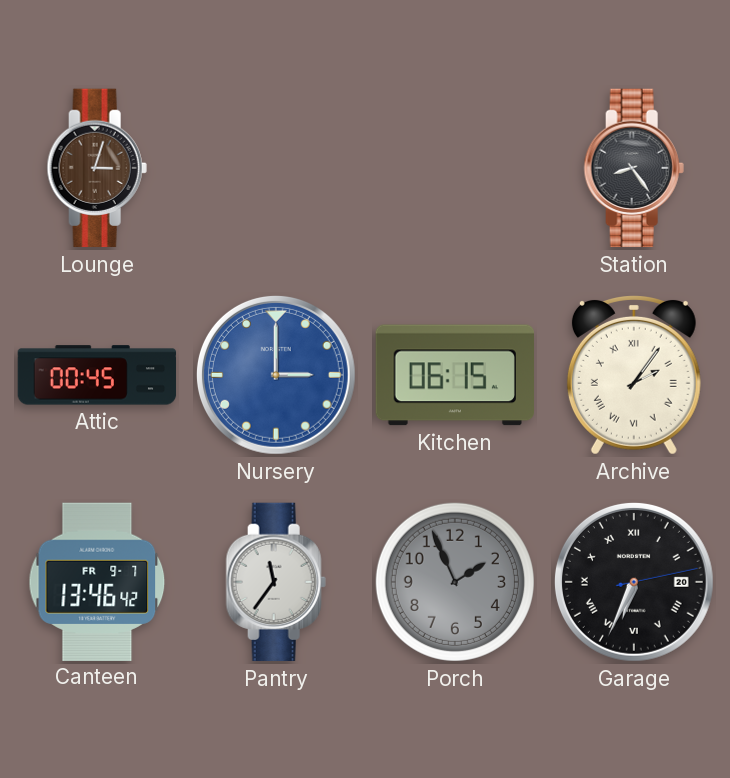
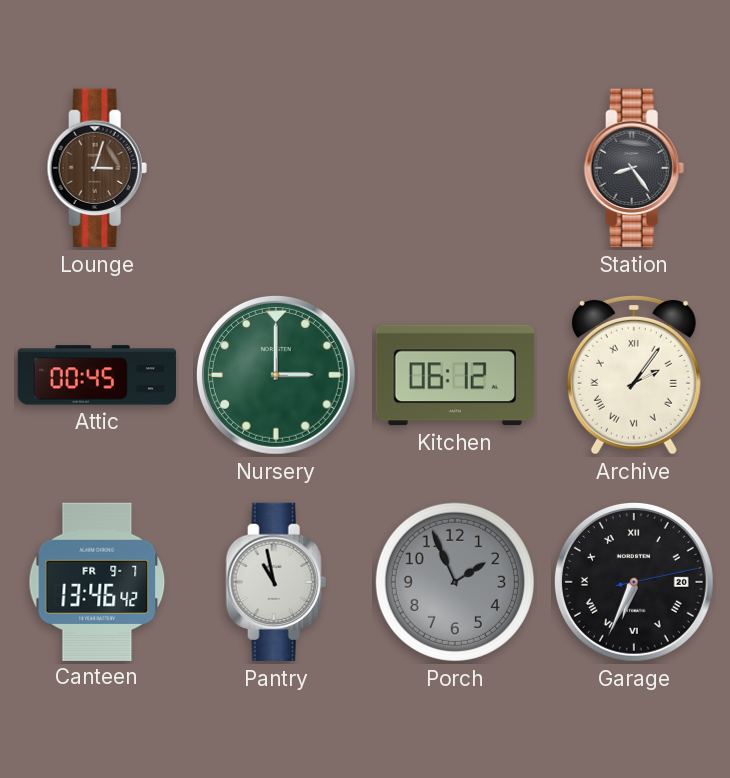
Nursery dial: blue -> green (276, 375)
Kitchen: 06:15 -> 06:12 (454, 375)
Pantry: 11:36 -> 10:58 (276, 582)
